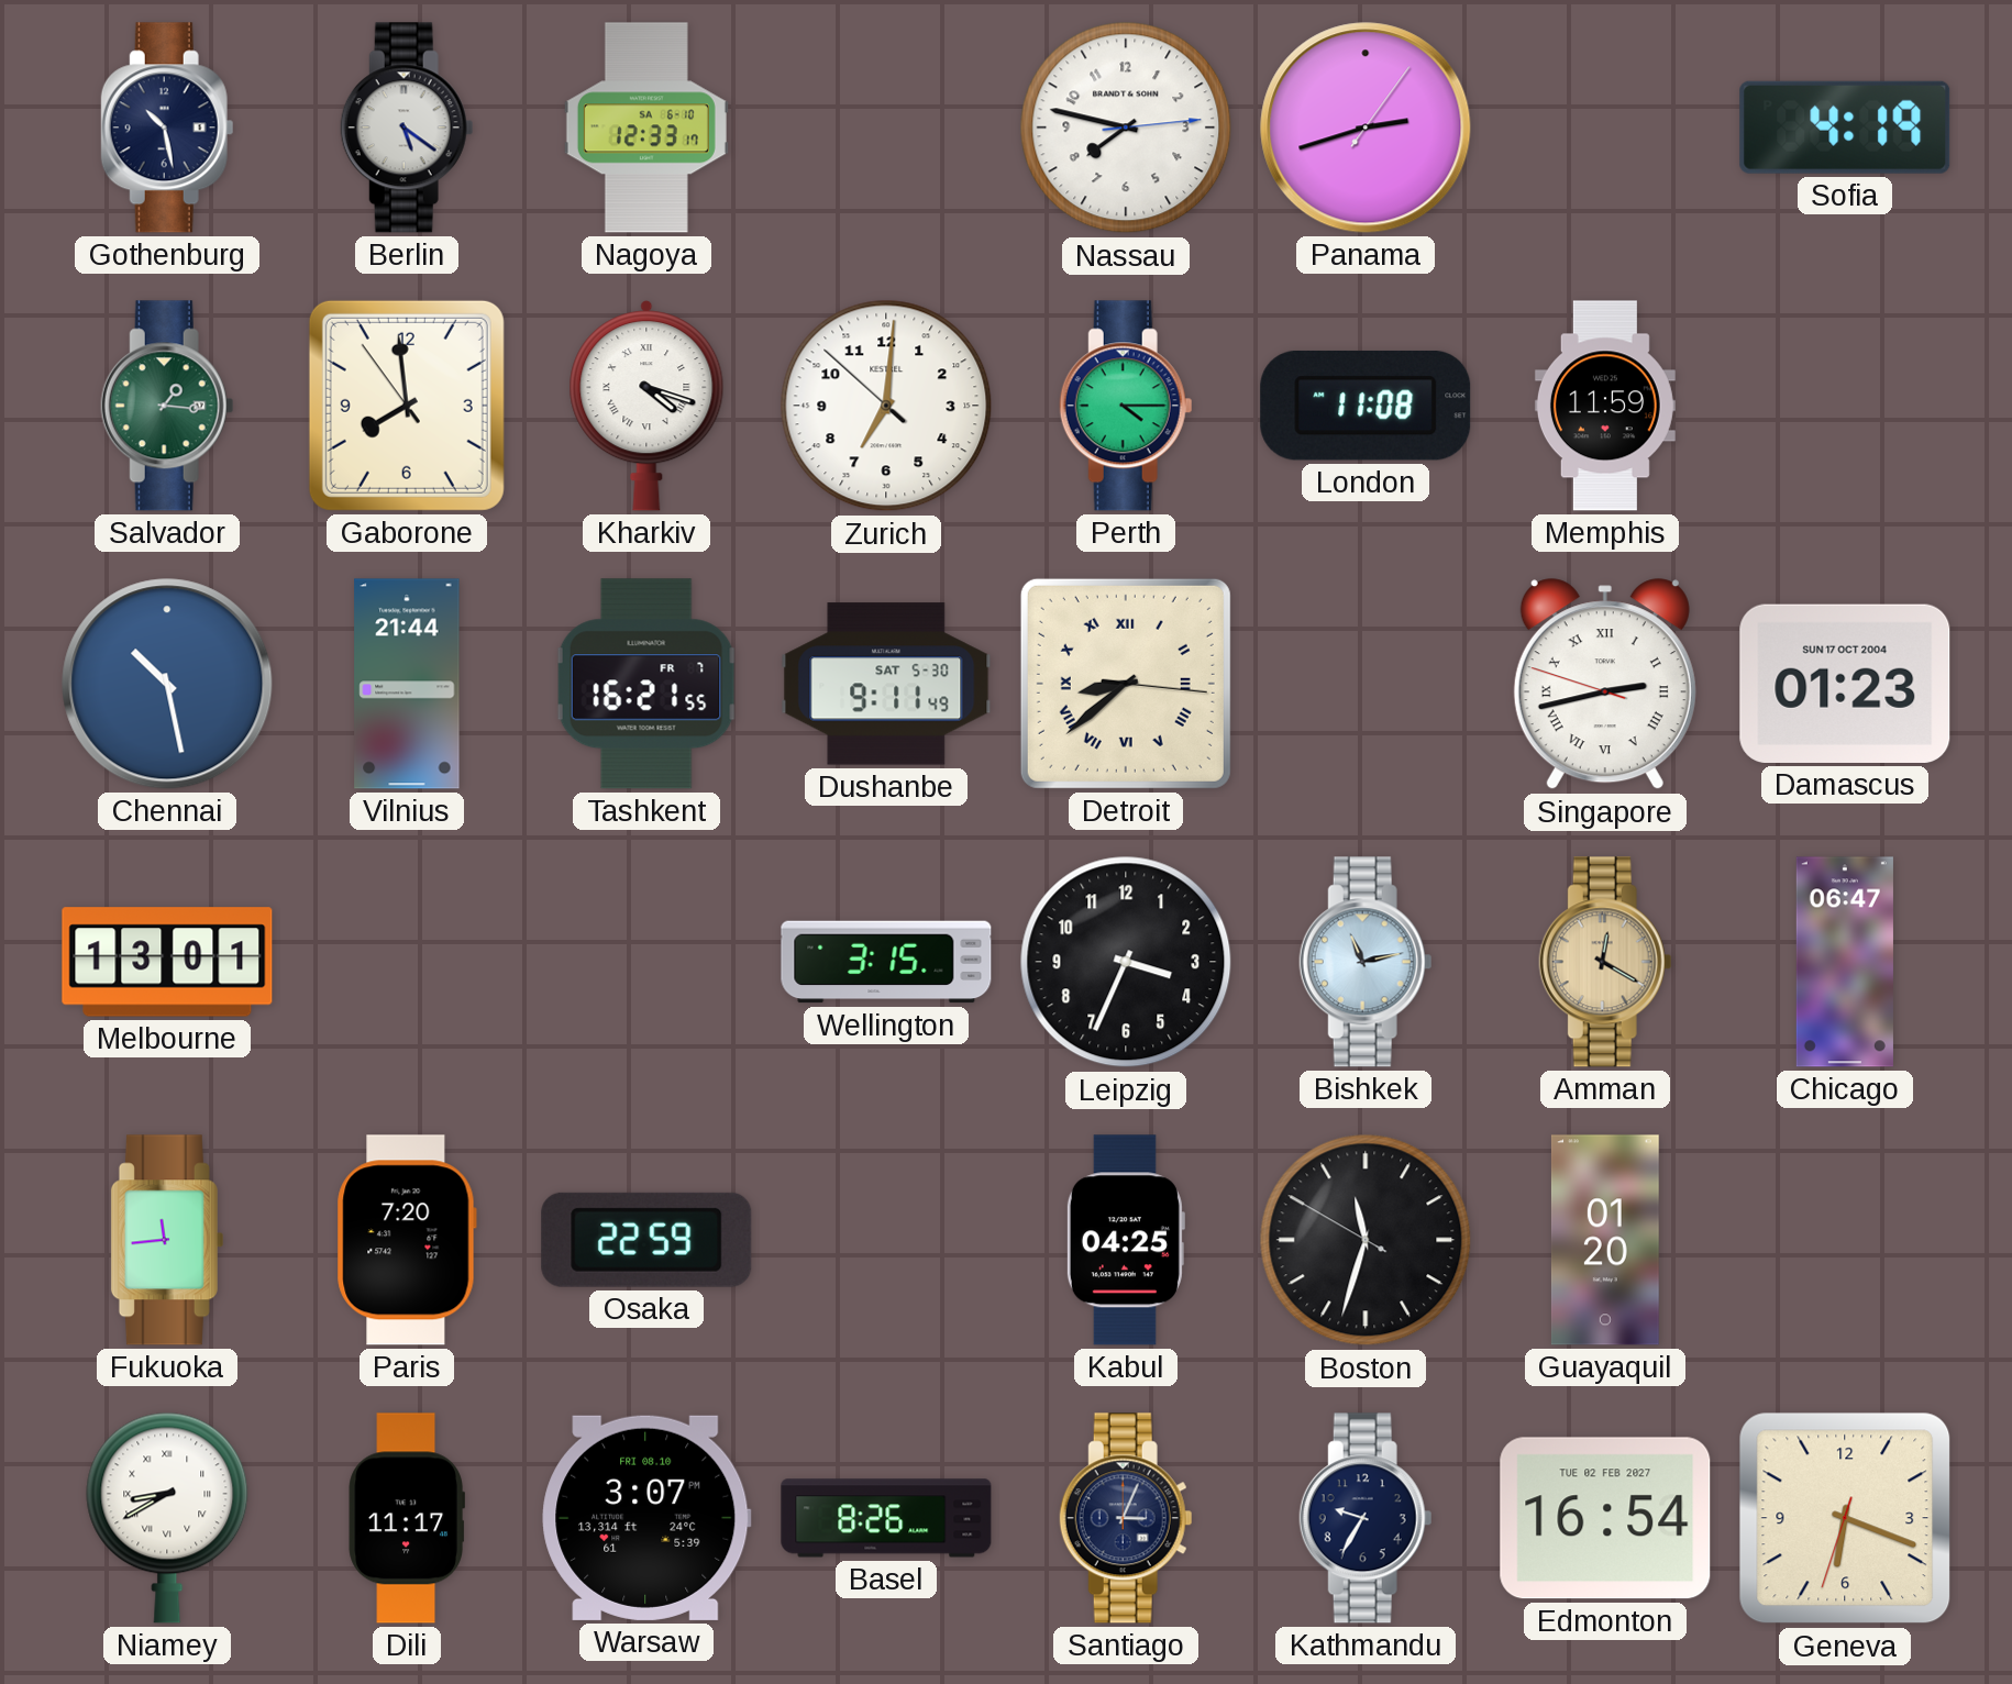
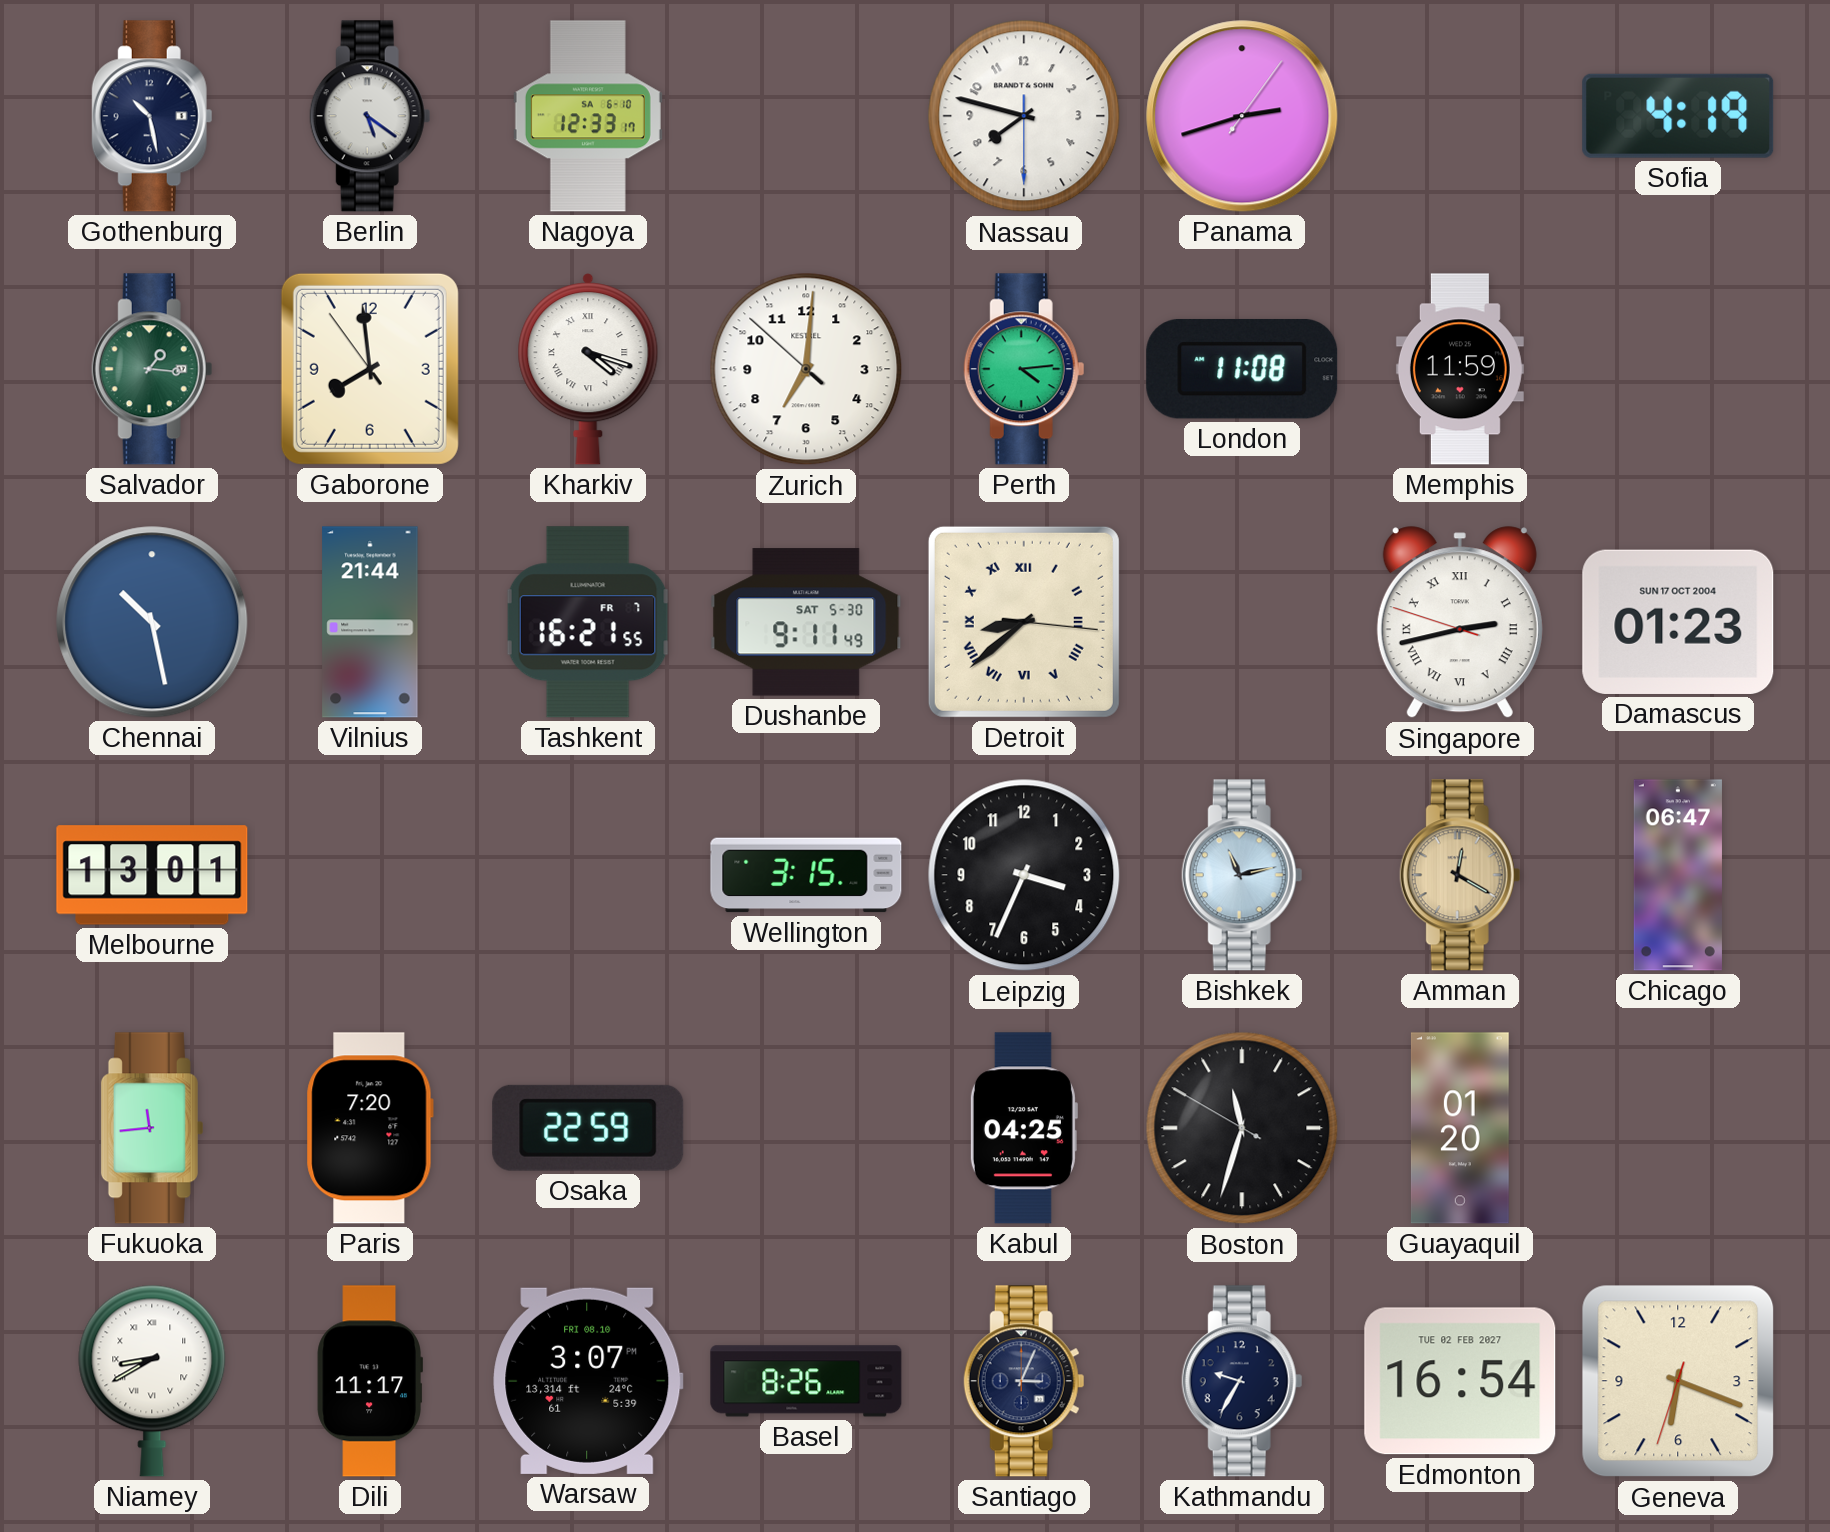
Nassau: 7:47:14 -> 7:47:30 (1024, 116)
Perth: 4:15 -> 4:14 (1024, 369)
